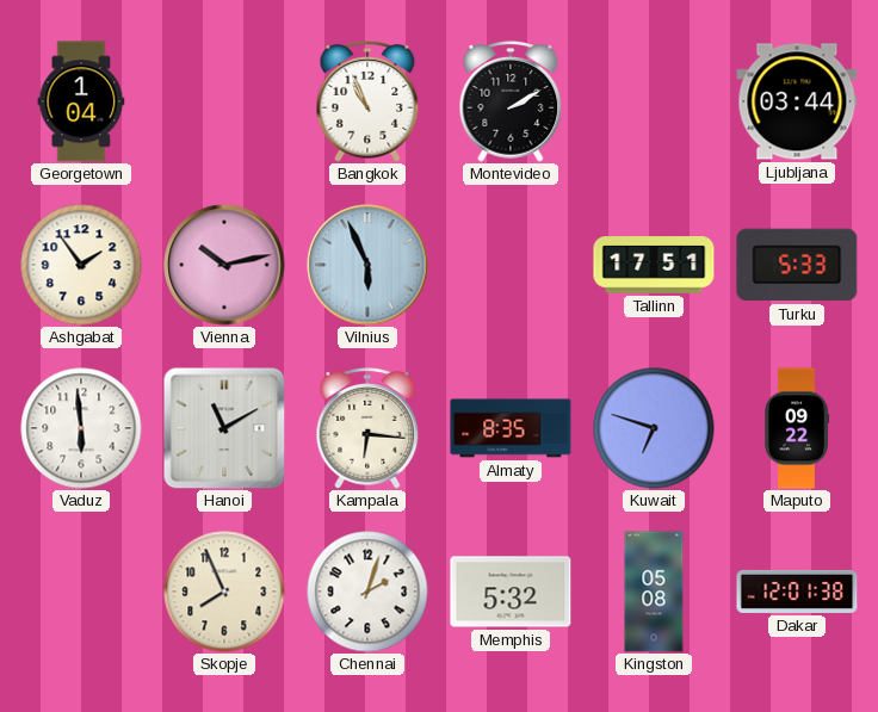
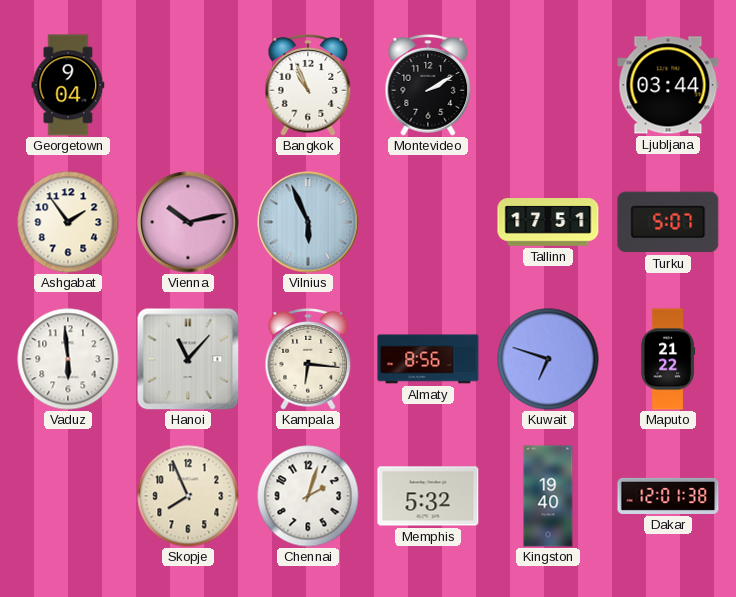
Georgetown: 1:04 -> 9:04 (68, 85)
Turku: 5:33 -> 5:07 (668, 222)
Hanoi: 11:10 -> 11:07 (188, 359)
Almaty: 8:35 -> 8:56 (428, 359)
Maputo: 09:22 -> 21:22 (668, 359)
Kingston: 05:08 -> 19:40 (548, 496)
